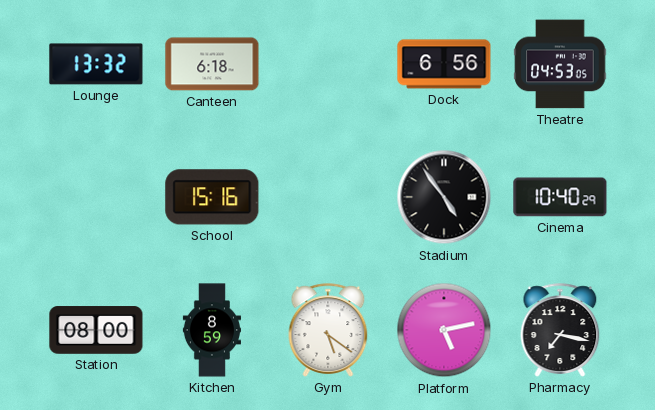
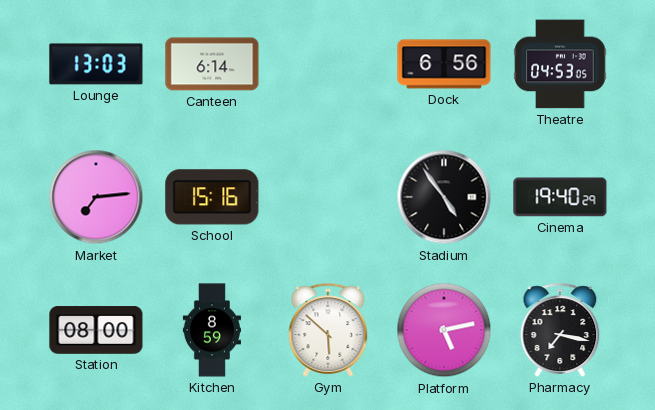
Lounge: 13:32 -> 13:03 (96, 64)
Canteen: 6:18 -> 6:14 (212, 64)
Market: none -> 7:14 (96, 197)
Cinema: 10:40 -> 19:40 (560, 197)
Gym: 5:21 -> 5:52 (328, 330)
